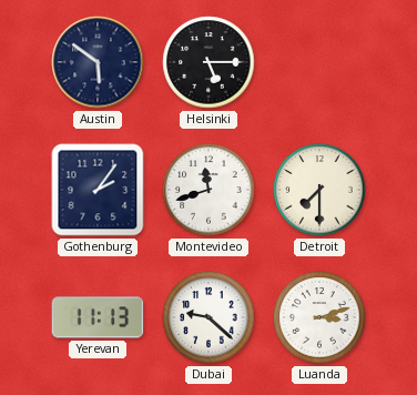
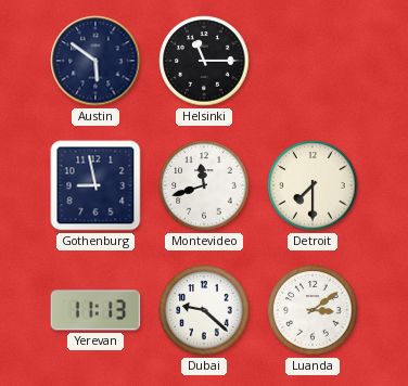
Helsinki: 5:15 -> 11:15 (204, 61)
Gothenburg: 2:06 -> 8:58 (95, 185)
Luanda: 3:12 -> 3:09 (313, 310)
